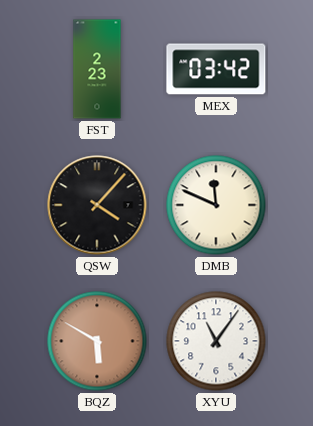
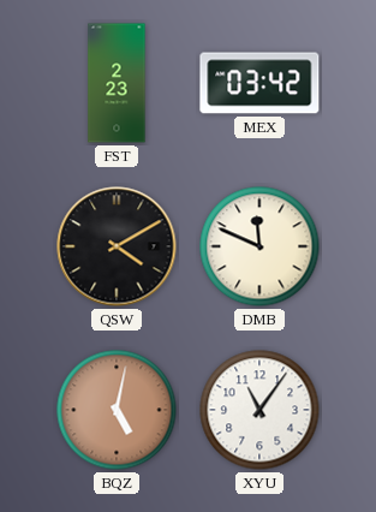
QSW: 4:07 -> 4:10 (117, 246)
BQZ: 5:50 -> 5:02 (117, 410)
